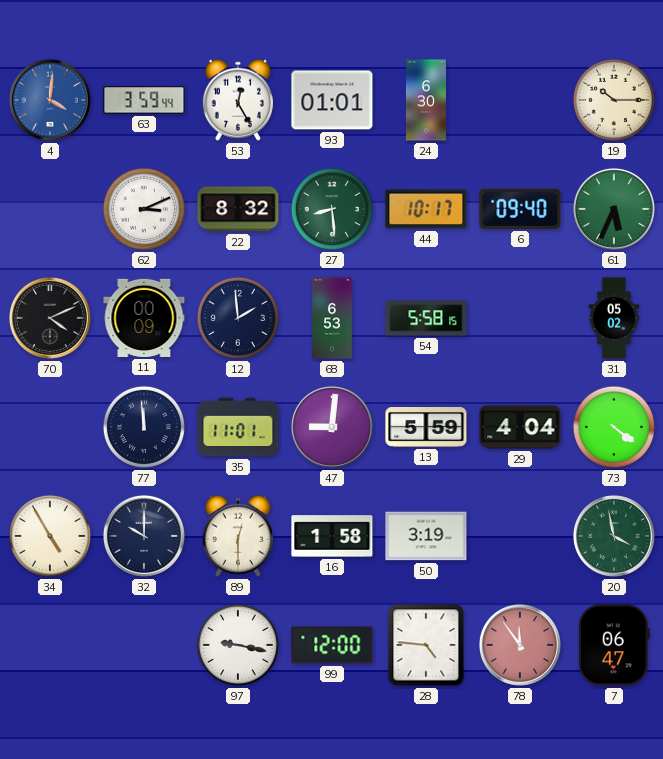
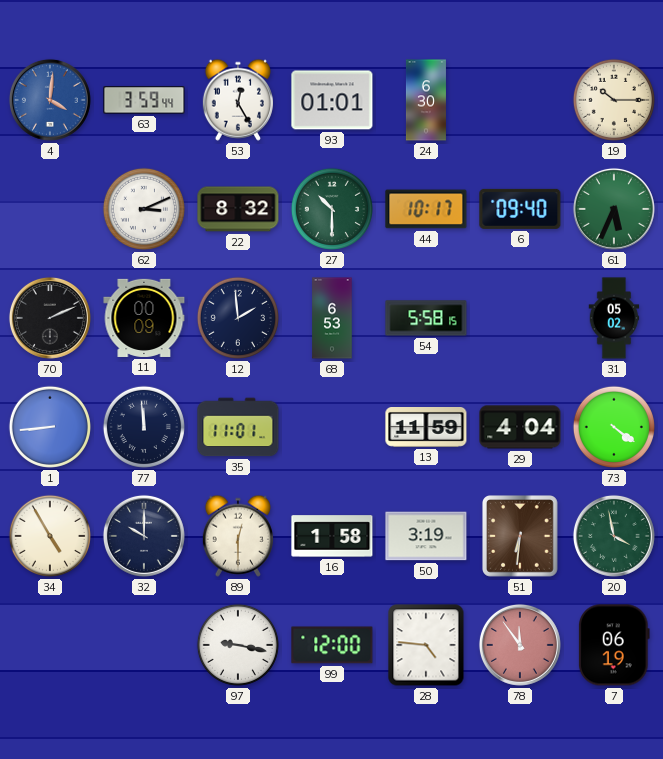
27: 8:29 -> 10:30 (332, 209)
70: 4:11 -> 2:11 (50, 318)
1: none -> 8:44 (50, 427)
47: 9:01 -> none (332, 427)
13: 5:59 -> 11:59 (426, 428)
51: none -> 6:31 (521, 537)
7: 06:47 -> 06:19 (614, 645)
